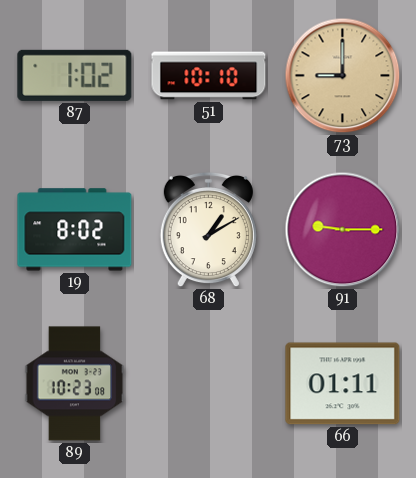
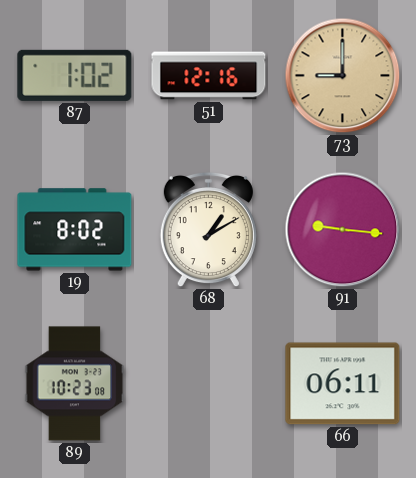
51: 10:10 -> 12:16 (209, 76)
91: 9:15 -> 9:16 (343, 230)
66: 01:11 -> 06:11 (343, 384)
